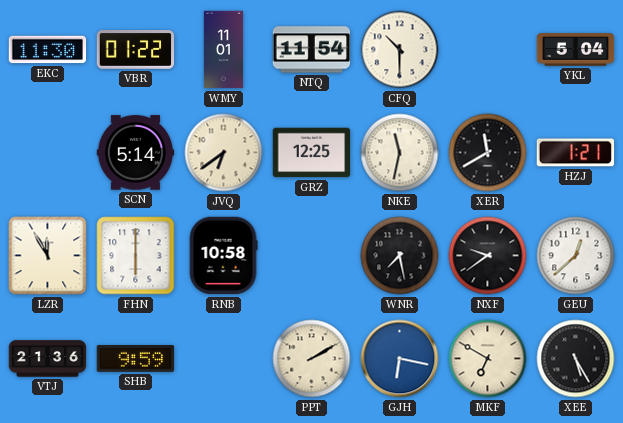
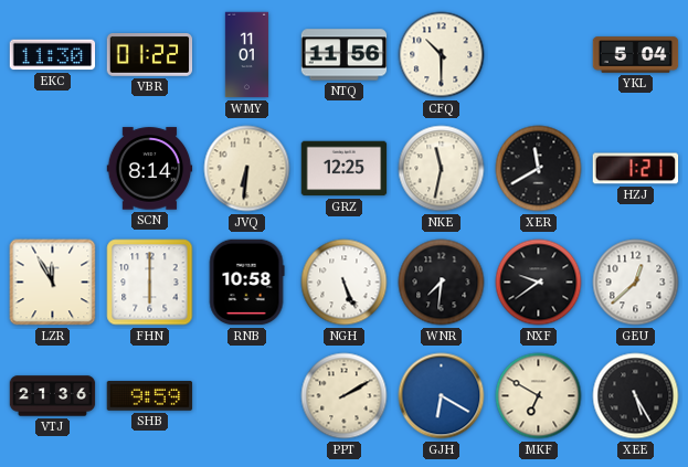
NTQ: 11:54 -> 11:56 (345, 55)
SCN: 5:14 -> 8:14 (150, 169)
JVQ: 6:39 -> 6:31 (247, 169)
NGH: none -> 5:26 (345, 283)
WNR: 7:28 -> 7:31 (442, 283)
GJH: 6:17 -> 6:20 (442, 396)
